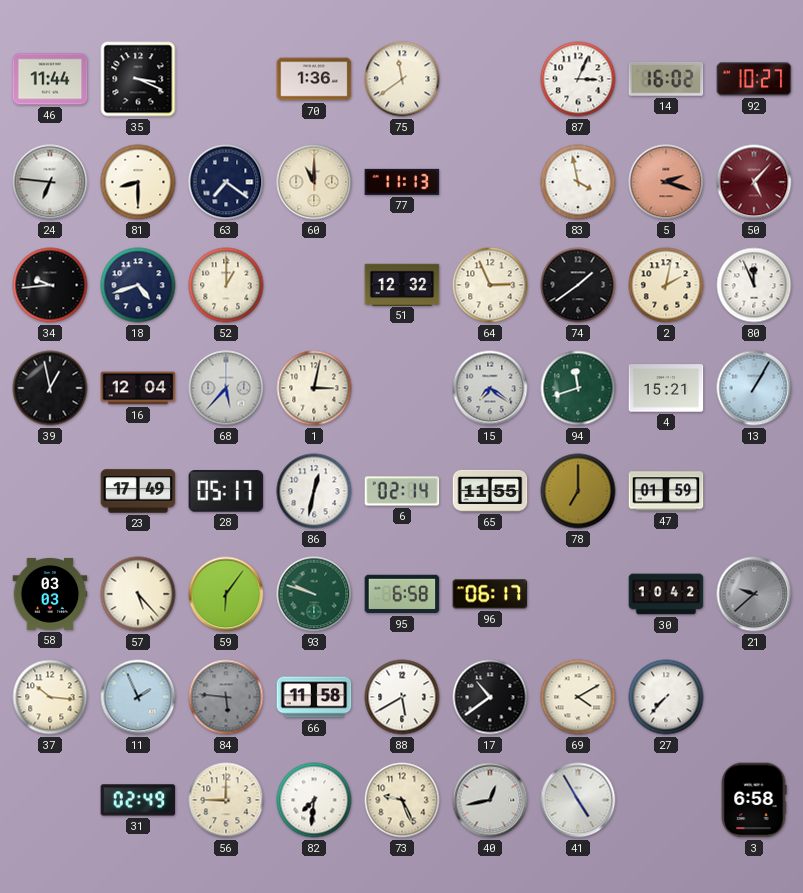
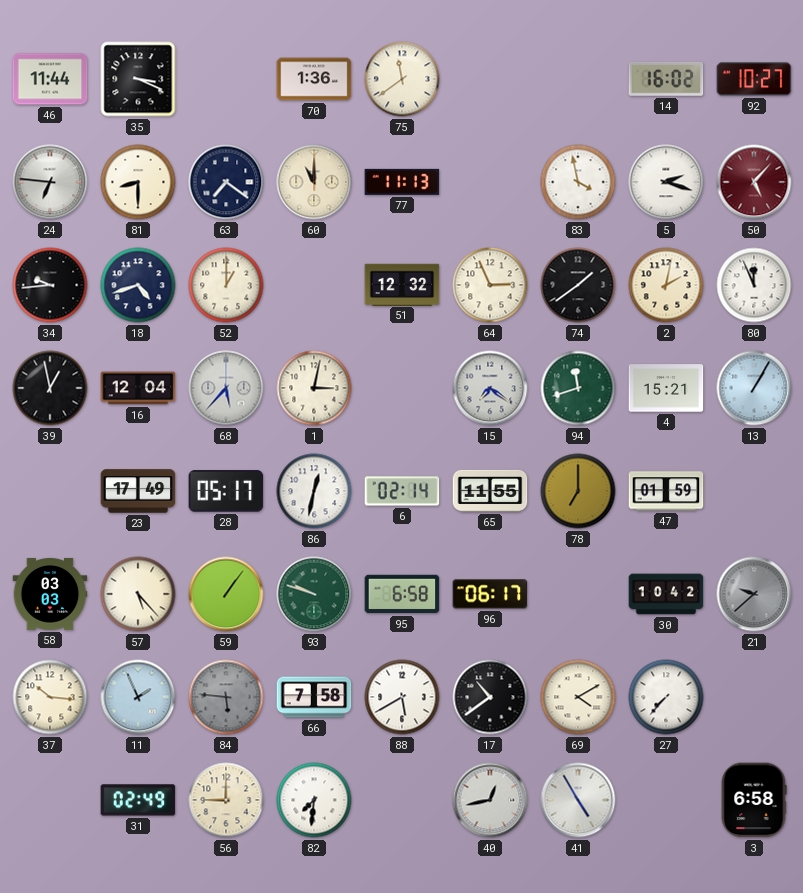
87: 3:04 -> none (578, 79)
5 dial: salmon -> white (666, 182)
59: 6:06 -> 1:06 (226, 594)
66: 11:58 -> 7:58 (314, 697)
73: 9:26 -> none (402, 800)
